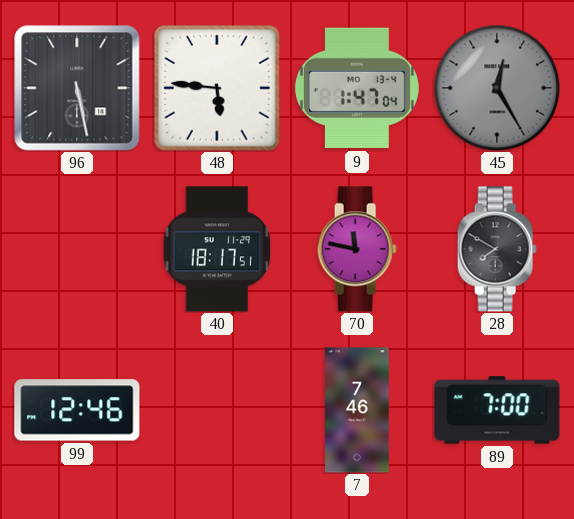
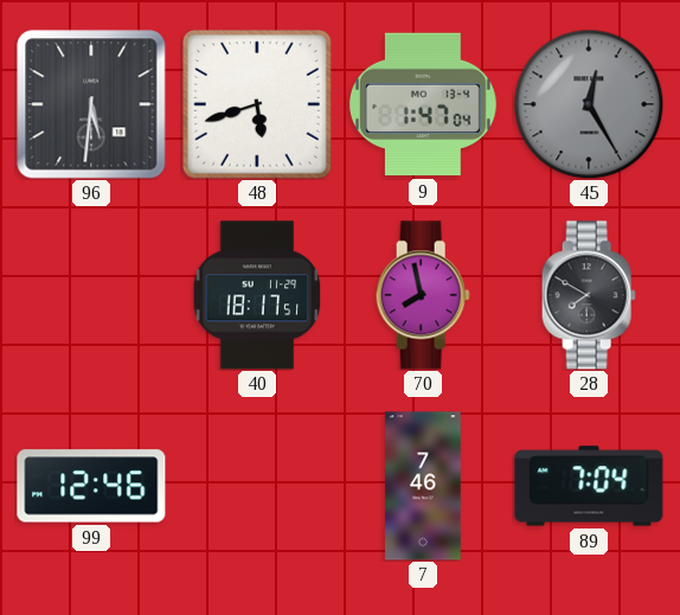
96: 5:28 -> 5:31 (91, 104)
48: 5:46 -> 5:42 (258, 105)
70: 11:47 -> 7:58 (423, 295)
89: 7:00 -> 7:04 (589, 486)
